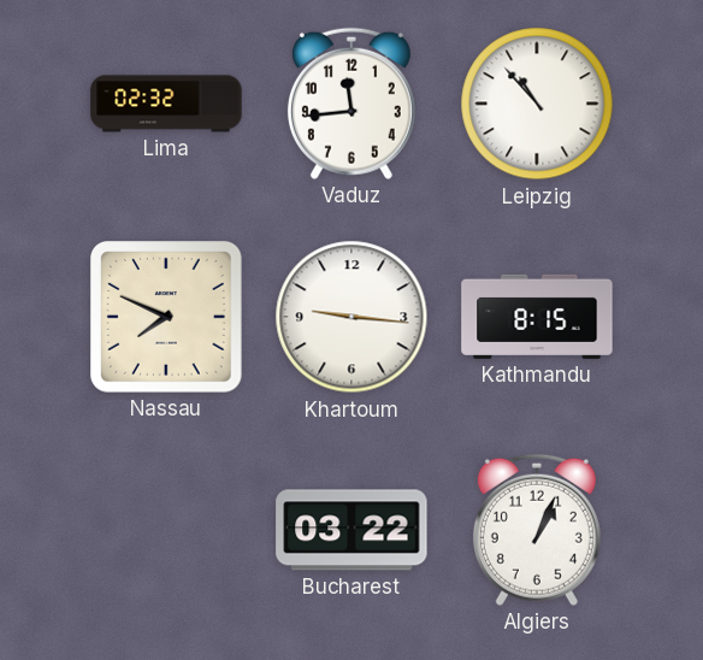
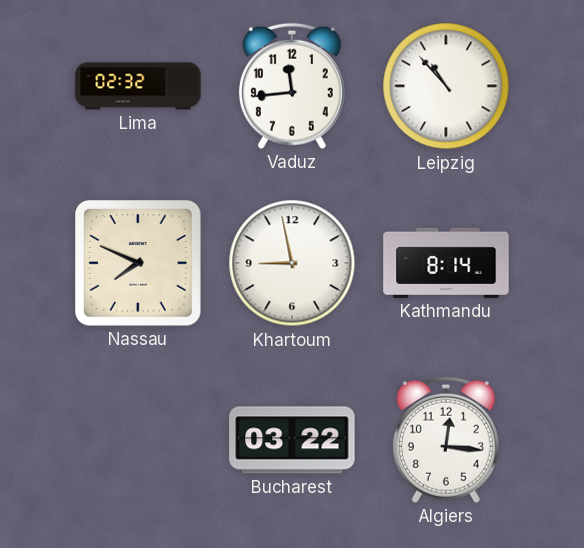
Khartoum: 9:16 -> 8:58 (292, 263)
Kathmandu: 8:15 -> 8:14 (446, 263)
Algiers: 1:04 -> 12:16 (446, 440)
